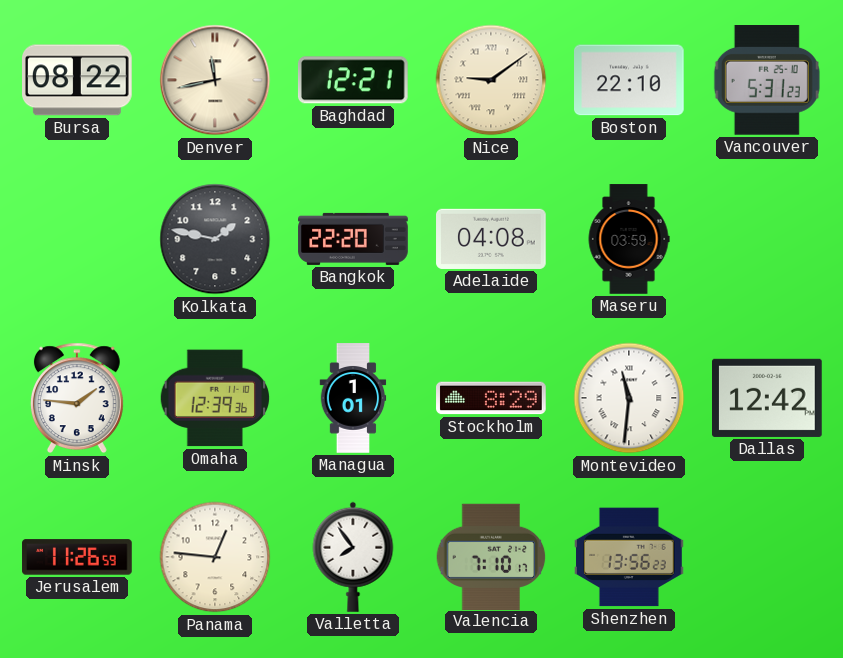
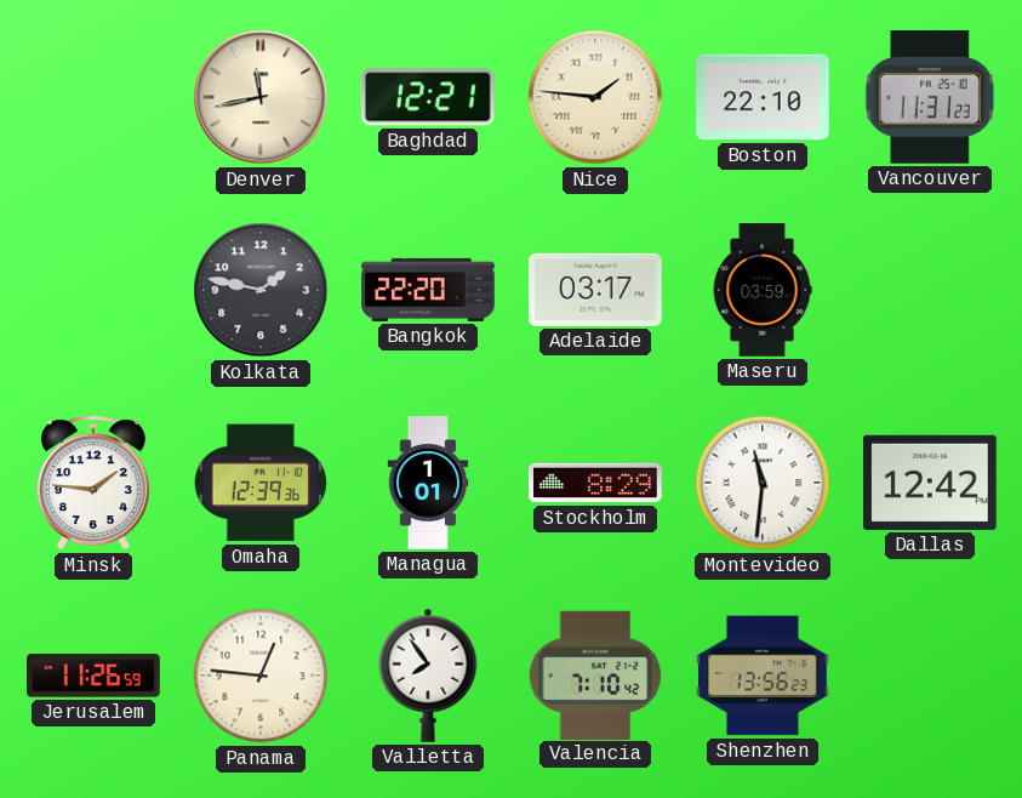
Bursa: 08:22 -> none (78, 80)
Nice: 9:09 -> 1:46 (595, 97)
Vancouver: 5:31 -> 11:31 (930, 98)
Adelaide: 04:08 -> 03:17 (595, 290)
Valencia: 7:10:17 -> 7:10:42 (595, 674)
